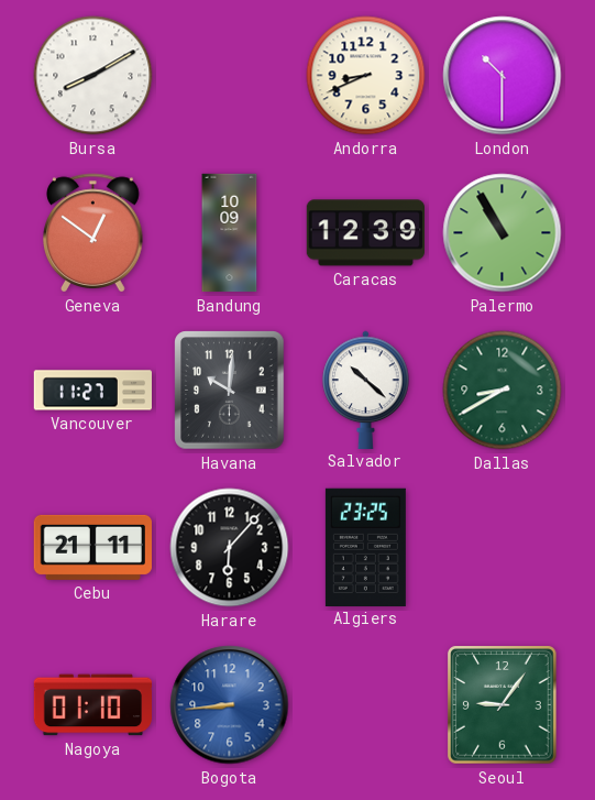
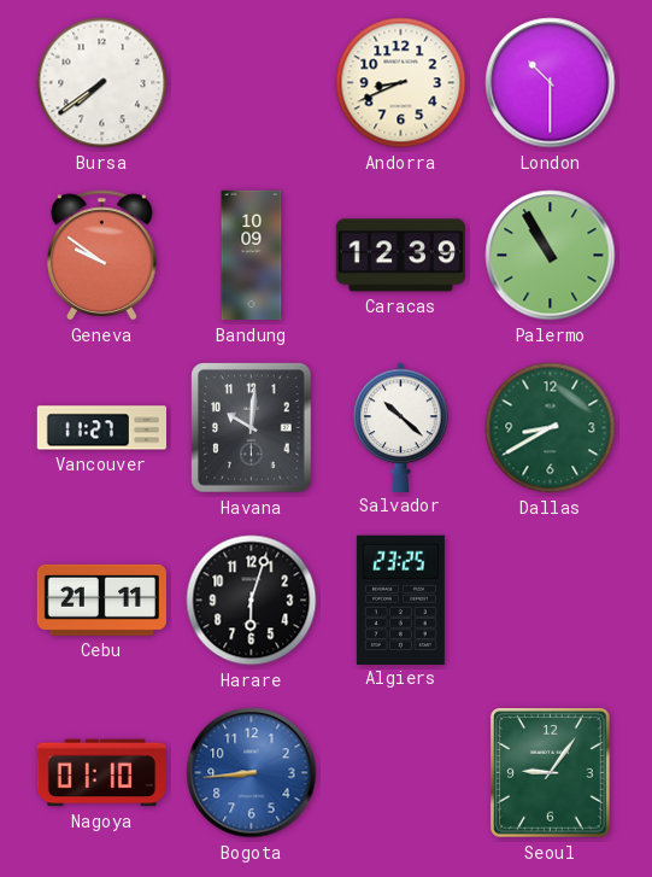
Bursa: 8:10 -> 7:39 (102, 83)
Geneva: 12:51 -> 9:51 (102, 256)
Harare: 6:07 -> 6:03 (252, 601)
